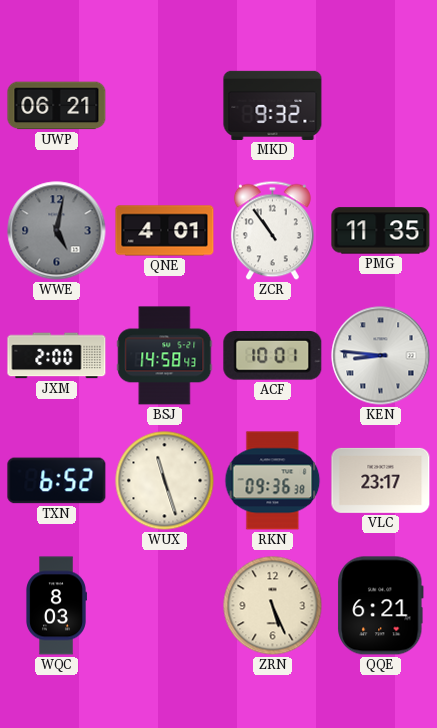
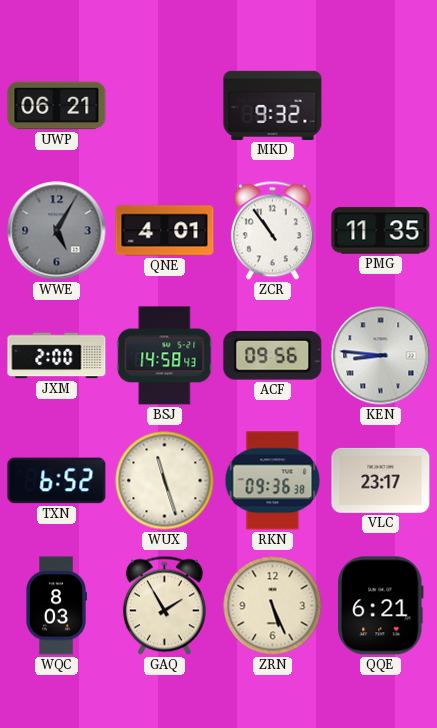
WWE: 5:02 -> 5:05 (57, 231)
ACF: 10:01 -> 09:56 (273, 356)
GAQ: none -> 1:55 (164, 606)
